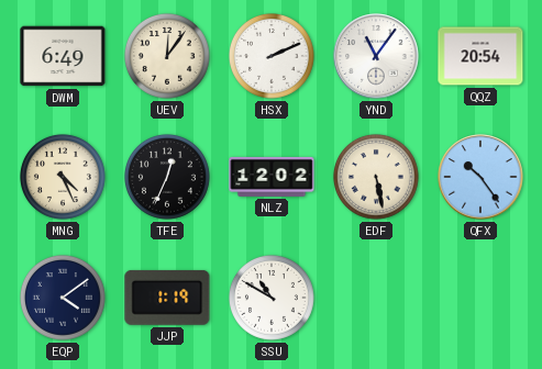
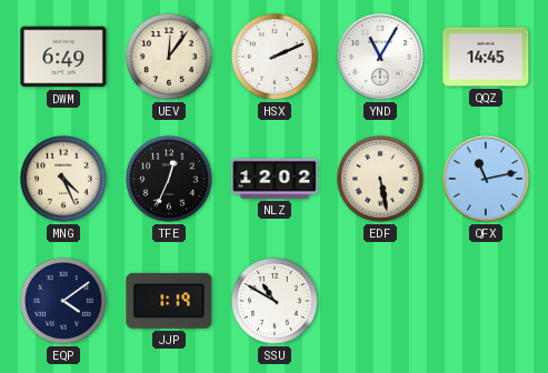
YND: 11:06 -> 11:05 (380, 57)
QQZ: 20:54 -> 14:45 (486, 57)
QFX: 10:24 -> 11:13 (486, 179)
